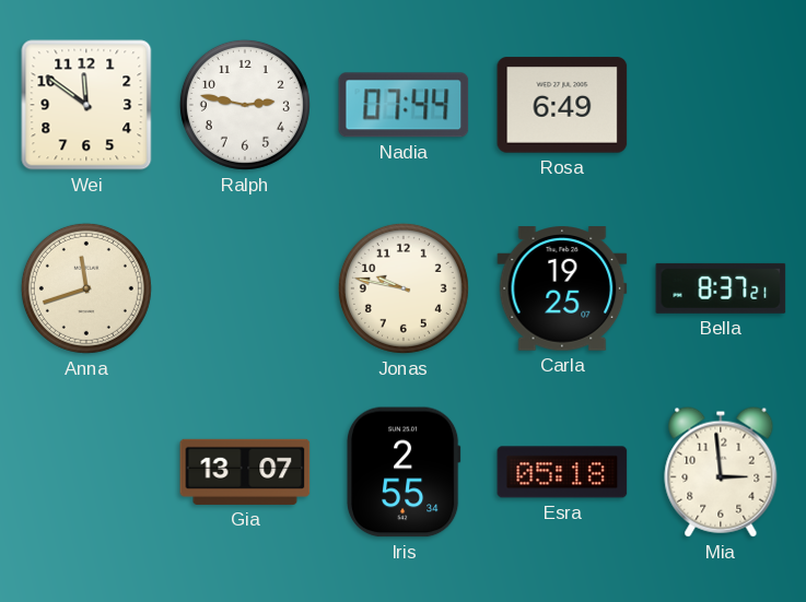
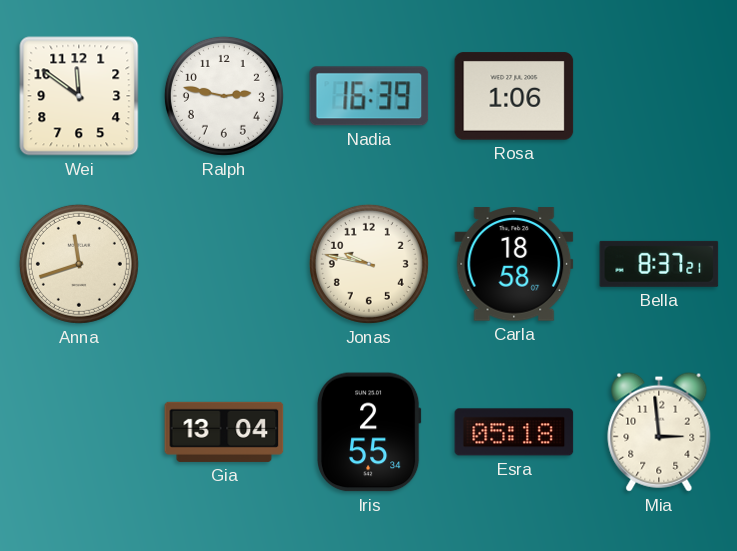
Nadia: 07:44 -> 16:39 (369, 96)
Rosa: 6:49 -> 1:06 (514, 96)
Carla: 19:25 -> 18:58 (514, 264)
Gia: 13:07 -> 13:04 (224, 432)
